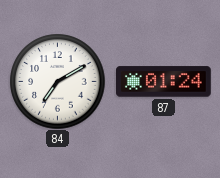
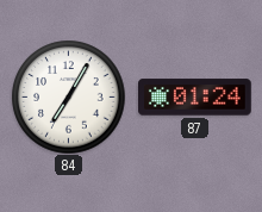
84: 7:10 -> 7:05 (68, 96)
